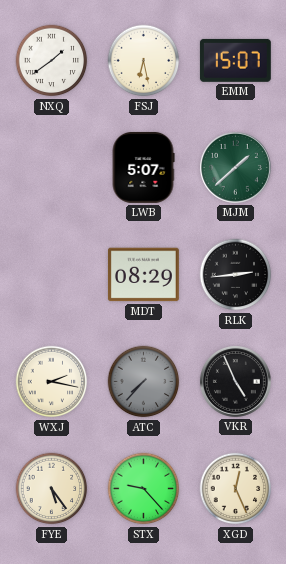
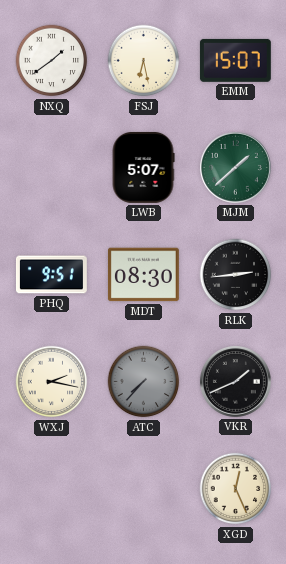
PHQ: none -> 9:51 (51, 275)
MDT: 08:29 -> 08:30 (143, 275)
VKR: 4:56 -> 1:41 (235, 381)
FYE: 5:24 -> none (52, 489)
STX: 9:23 -> none (144, 489)
